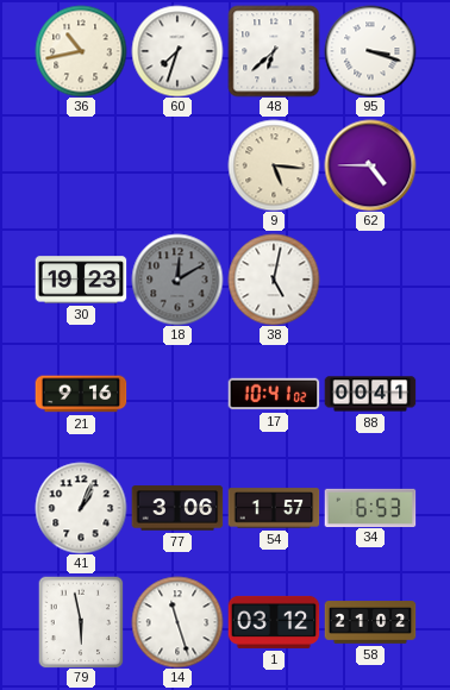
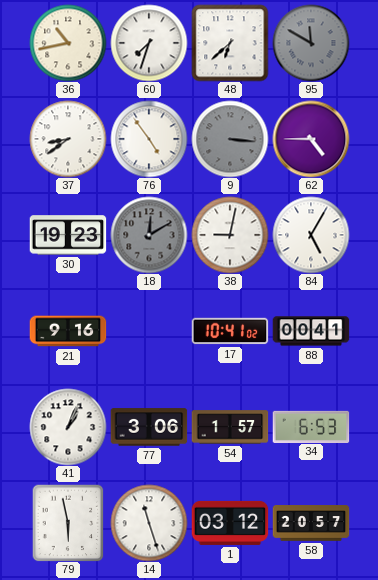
95: 3:18 -> 11:50 (311, 43)
95 dial: white -> grey (311, 43)
37: none -> 8:39 (68, 139)
76: none -> 4:54 (149, 139)
9: 5:16 -> 3:16 (230, 139)
9 dial: cream -> grey (230, 139)
38: 5:02 -> 9:02 (230, 235)
84: none -> 5:05 (311, 235)
58: 21:02 -> 20:57 (311, 523)
